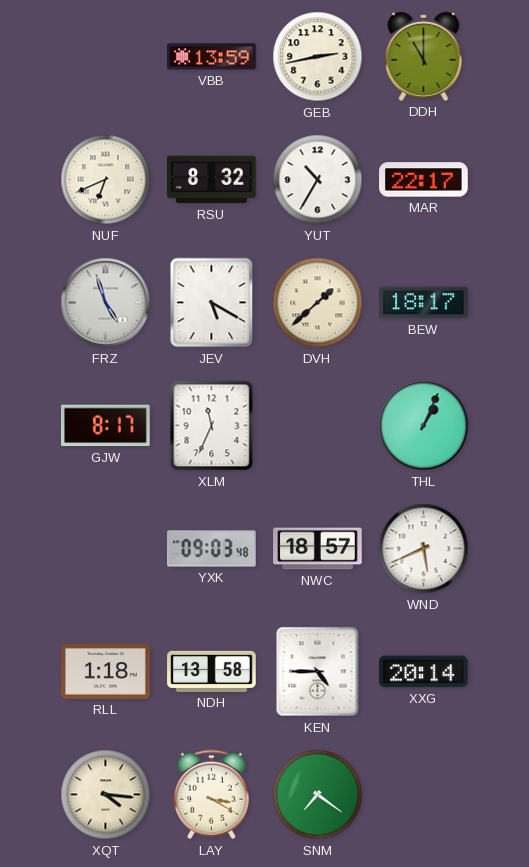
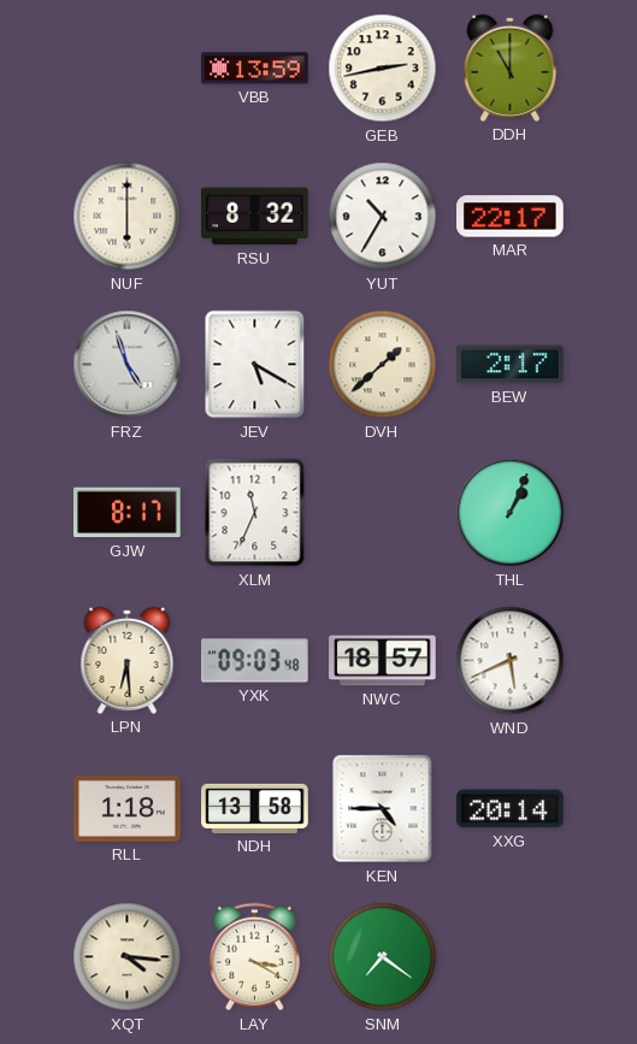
NUF: 6:41 -> 6:00 (128, 217)
BEW: 18:17 -> 2:17 (511, 365)
LPN: none -> 6:29 (128, 660)
